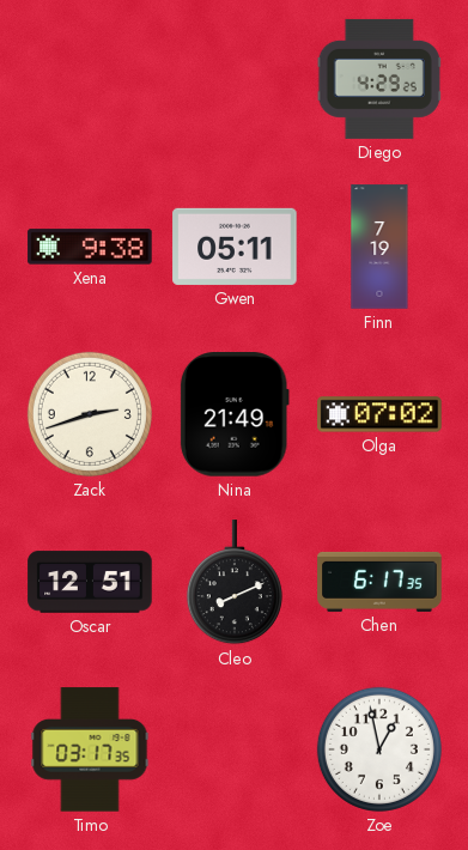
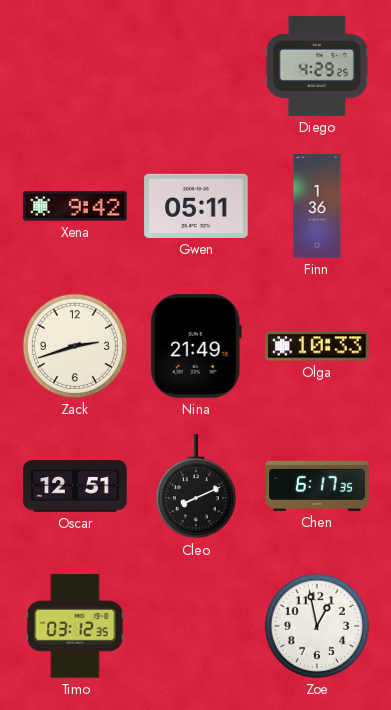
Xena: 9:38 -> 9:42 (75, 206)
Finn: 7:19 -> 1:36 (317, 206)
Olga: 07:02 -> 10:33 (317, 346)
Timo: 03:17 -> 03:12 (75, 626)
